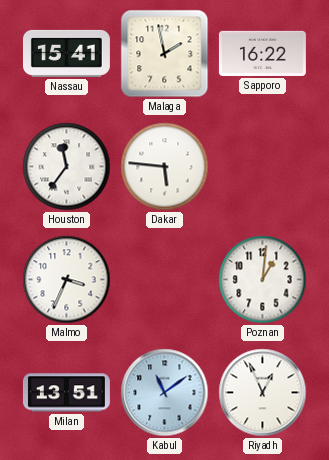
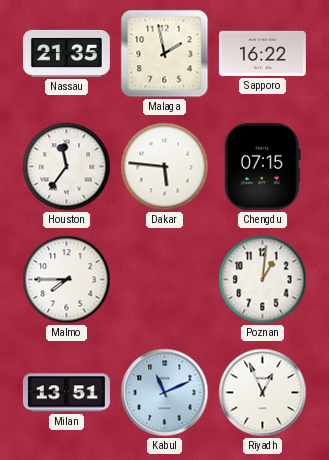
Nassau: 15:41 -> 21:35 (66, 53)
Chengdu: none -> 07:15 (262, 166)
Malmo: 3:34 -> 7:45 (67, 280)
Kabul: 11:09 -> 11:11 (165, 393)
